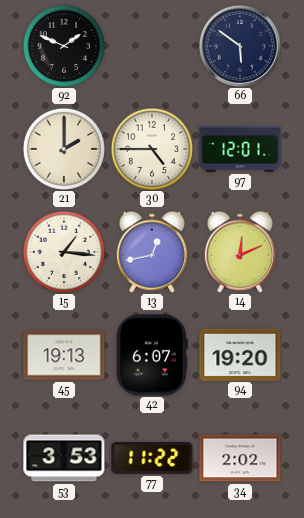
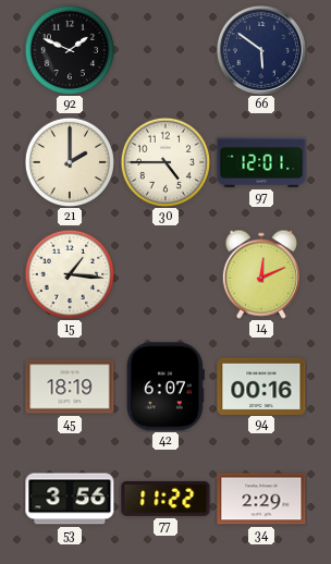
13: 12:43 -> none (152, 252)
45: 19:13 -> 18:19 (70, 387)
94: 19:20 -> 00:16 (261, 385)
53: 3:53 -> 3:56 (70, 499)
34: 2:02 -> 2:29 (261, 499)
